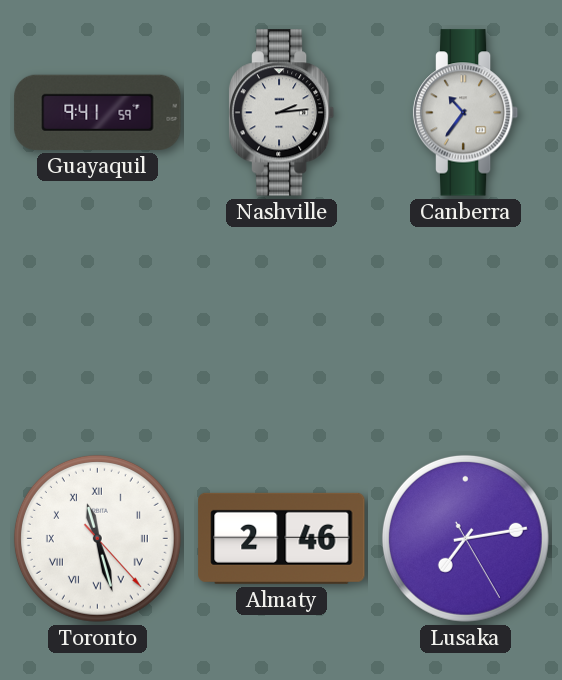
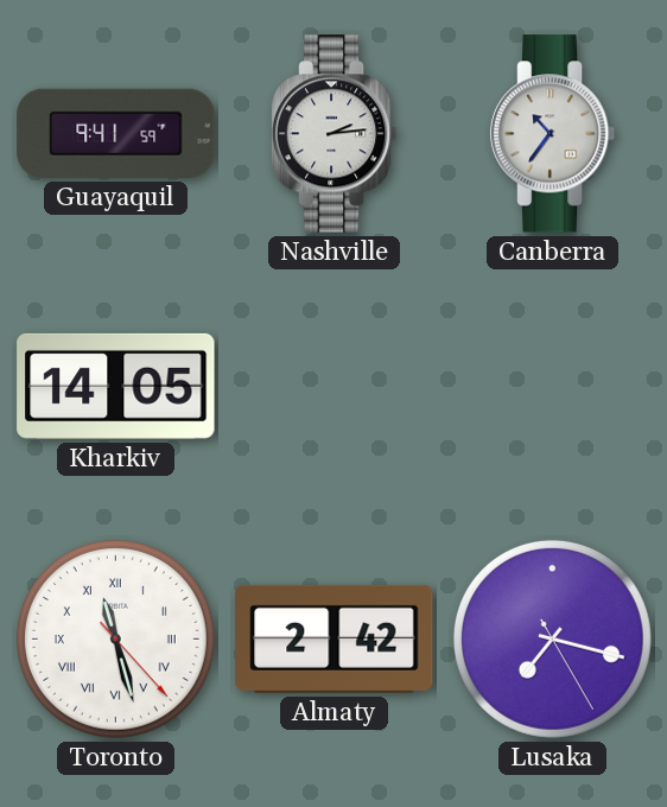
Kharkiv: none -> 14:05 (116, 386)
Almaty: 2:46 -> 2:42 (335, 638)
Lusaka: 7:13 -> 7:17 (552, 638)
